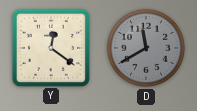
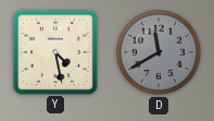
Y: 12:21 -> 4:28 (54, 51)
